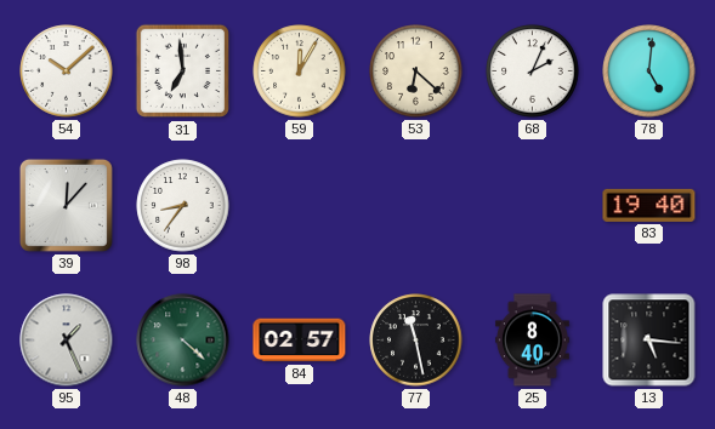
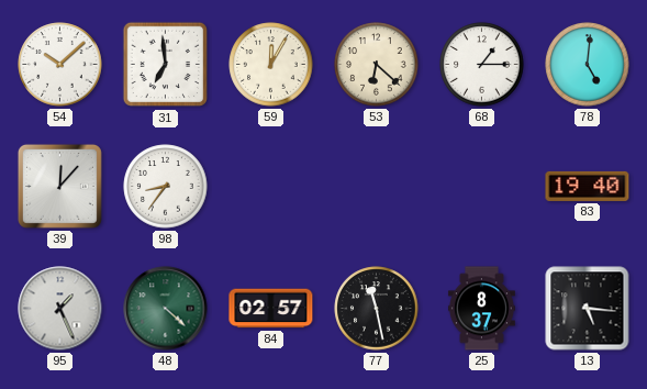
68: 2:04 -> 1:15 (482, 65)
25: 8:40 -> 8:37 (481, 309)
